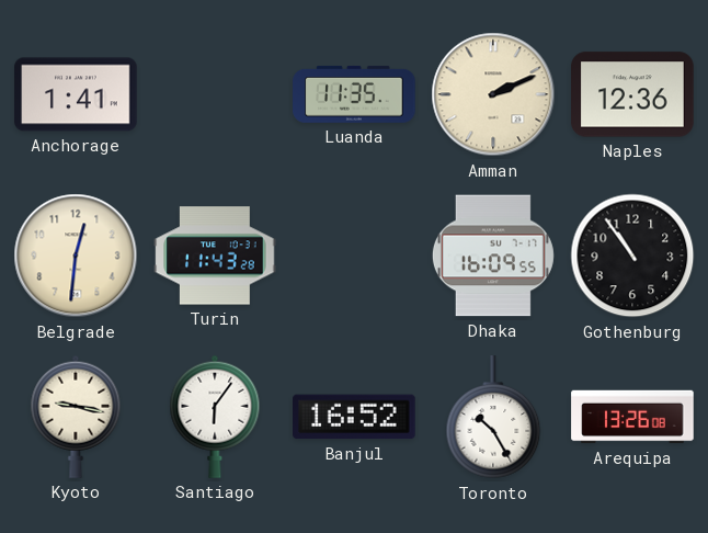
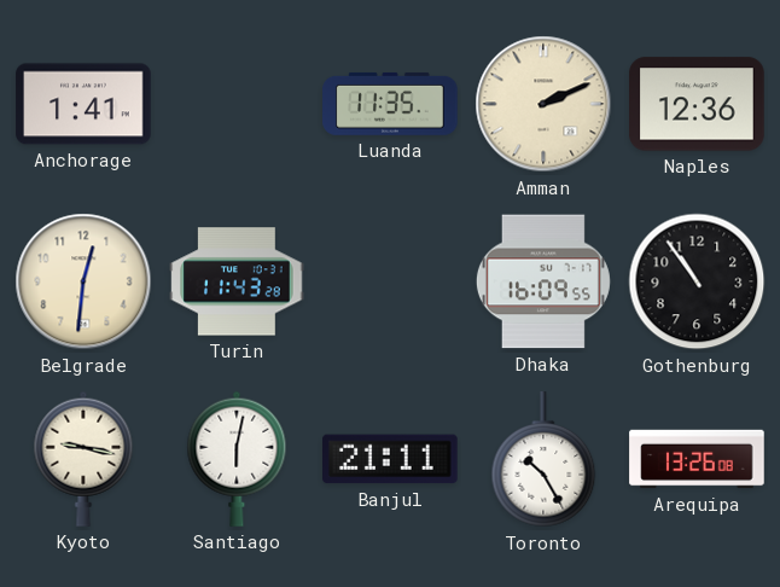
Santiago: 6:06 -> 6:02 (237, 459)
Banjul: 16:52 -> 21:11 (391, 459)
